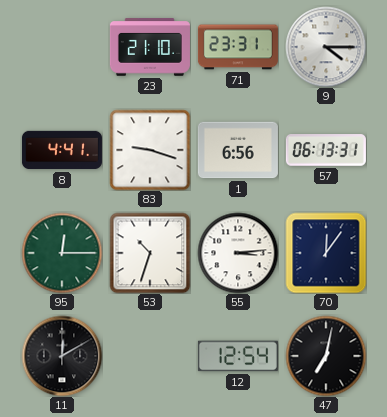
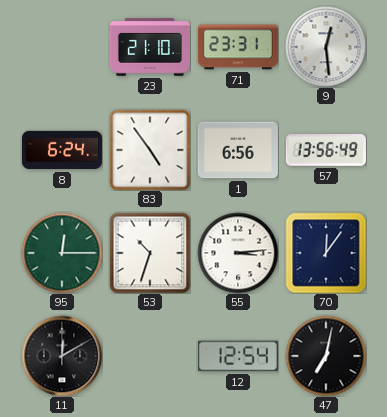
9: 4:15 -> 12:29 (326, 47)
8: 4:41 -> 6:24 (62, 150)
83: 9:18 -> 4:54 (150, 150)
57: 06:13 -> 13:56 (326, 150)
